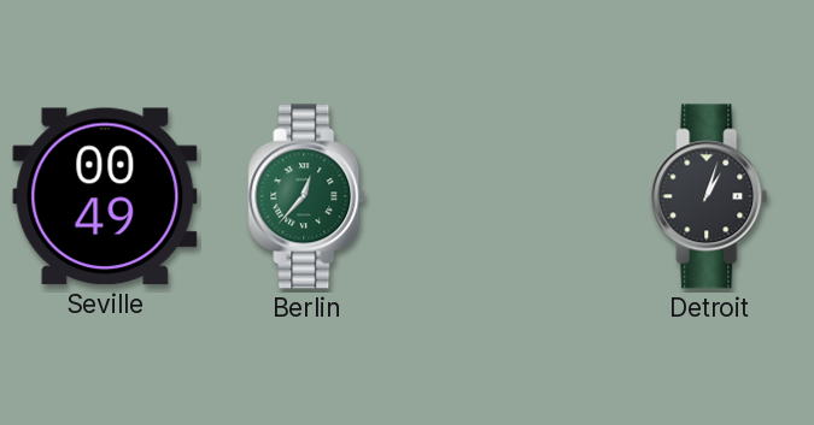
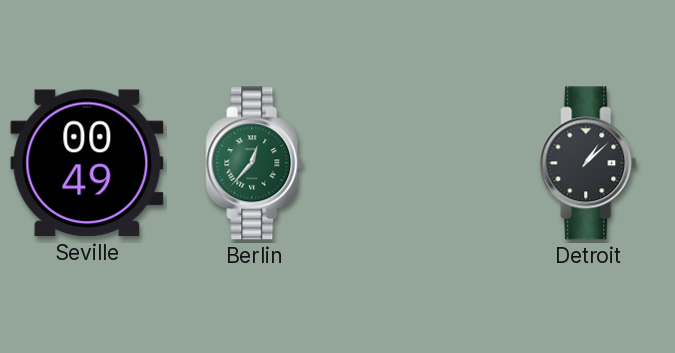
Detroit: 1:03 -> 1:08 (588, 163)
